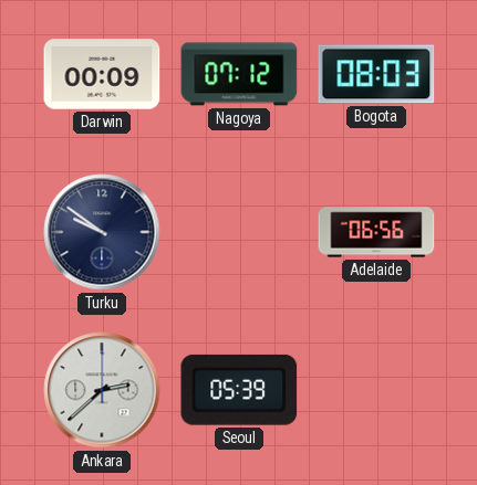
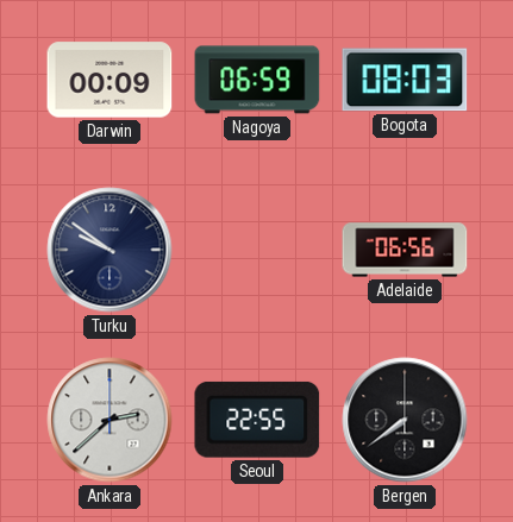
Nagoya: 07:12 -> 06:59 (257, 80)
Seoul: 05:39 -> 22:55 (257, 420)
Bergen: none -> 7:39 (405, 420)
